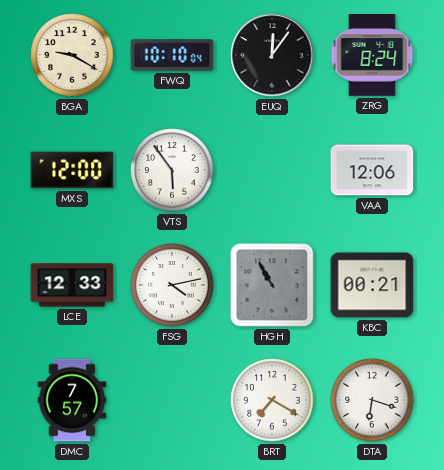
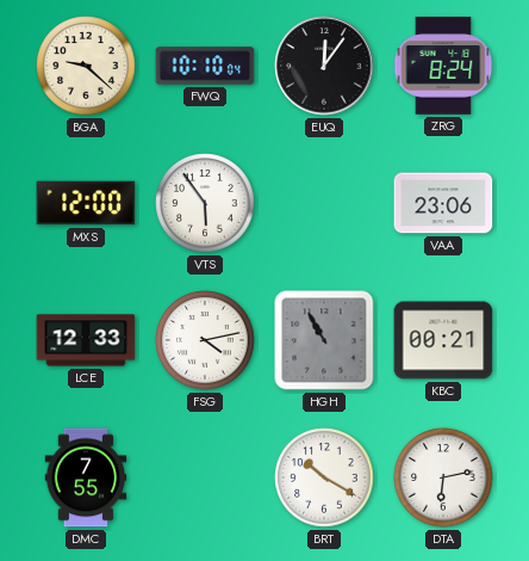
BGA: 9:20 -> 9:22 (86, 66)
VAA: 12:06 -> 23:06 (443, 203)
DMC: 7:57 -> 7:55 (86, 477)
BRT: 7:20 -> 10:20 (324, 477)
DTA: 6:18 -> 6:13 (443, 477)
